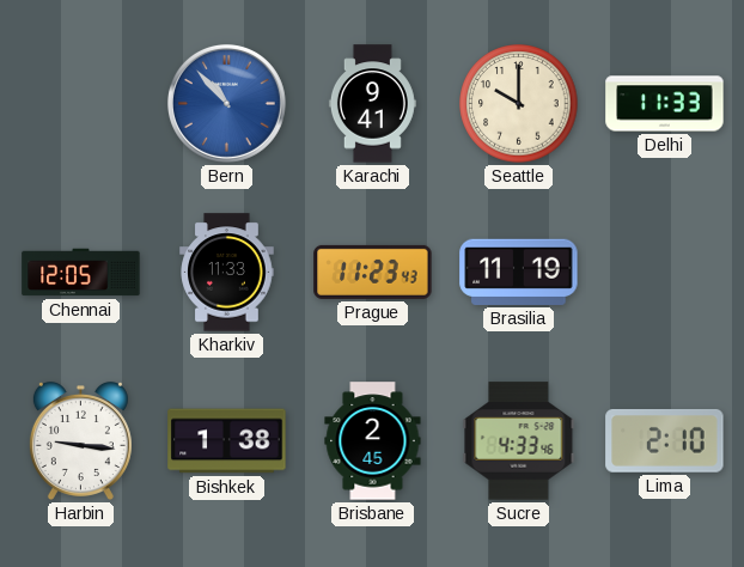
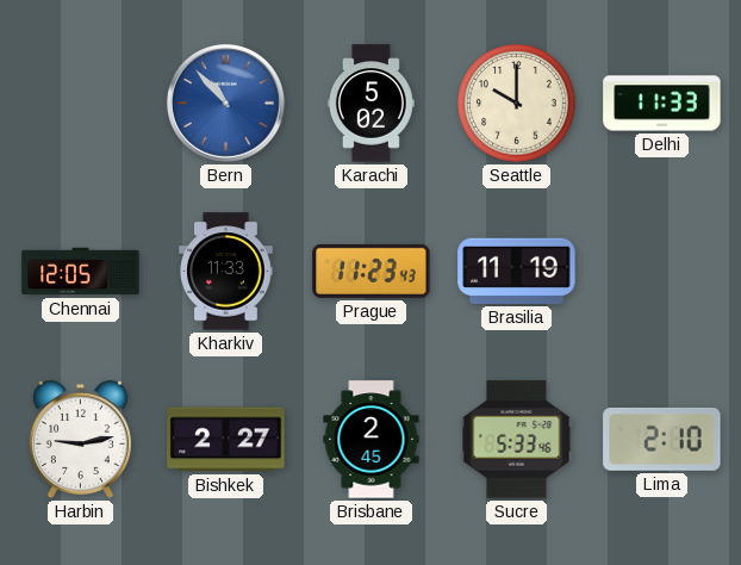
Karachi: 9:41 -> 5:02 (370, 104)
Harbin: 9:16 -> 9:13 (80, 439)
Bishkek: 1:38 -> 2:27 (226, 440)
Sucre: 4:33 -> 5:33 (517, 440)
